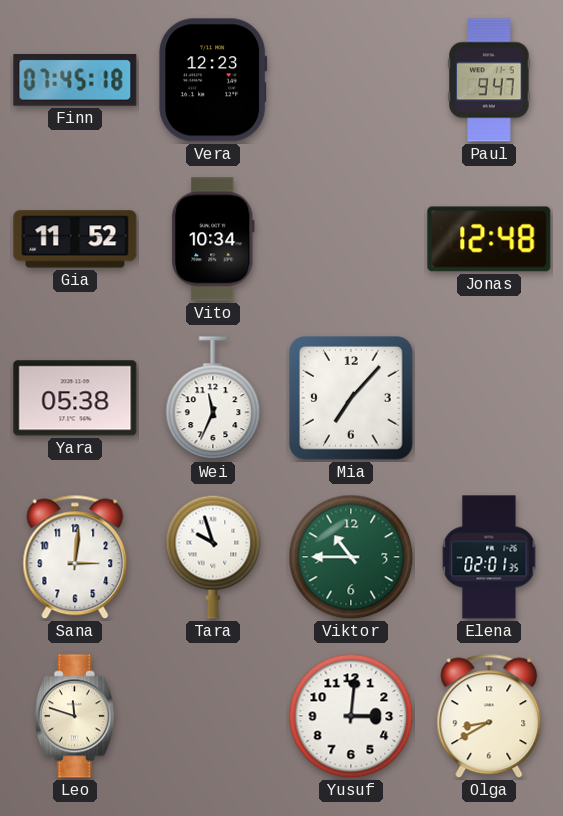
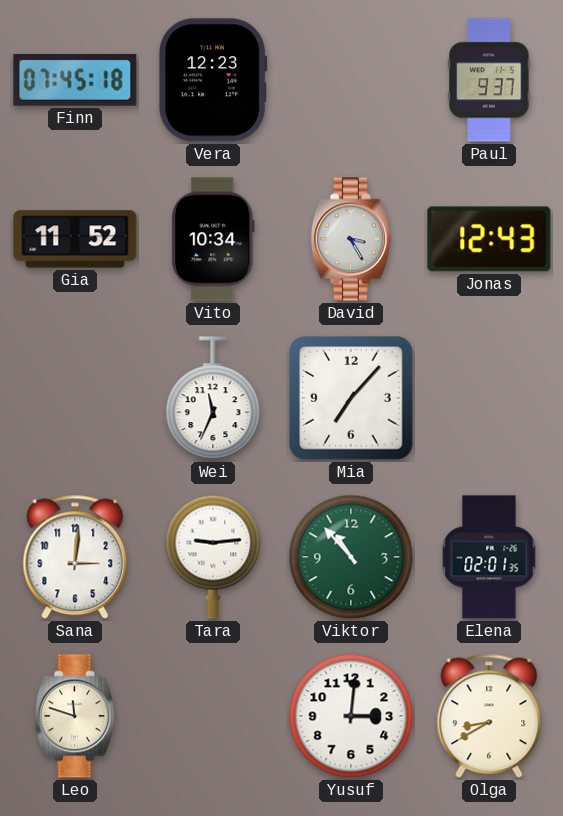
Paul: 9:47 -> 9:37 (489, 80)
David: none -> 3:25 (351, 239)
Jonas: 12:48 -> 12:43 (489, 239)
Yara: 05:38 -> none (75, 398)
Tara: 9:57 -> 9:14 (213, 557)
Viktor: 10:45 -> 10:53 (351, 557)
